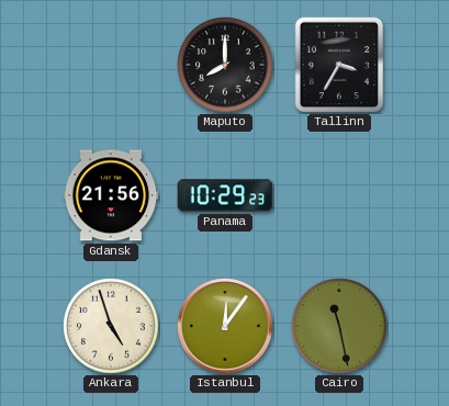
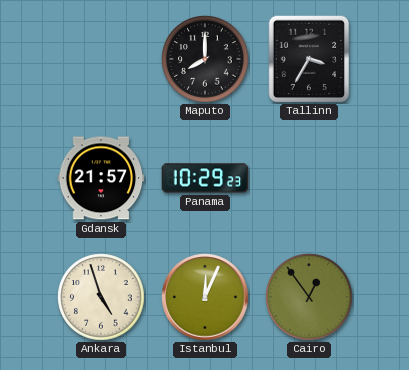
Gdansk: 21:56 -> 21:57 (101, 178)
Istanbul: 12:06 -> 12:04 (205, 297)
Cairo: 11:28 -> 12:54 (309, 297)
